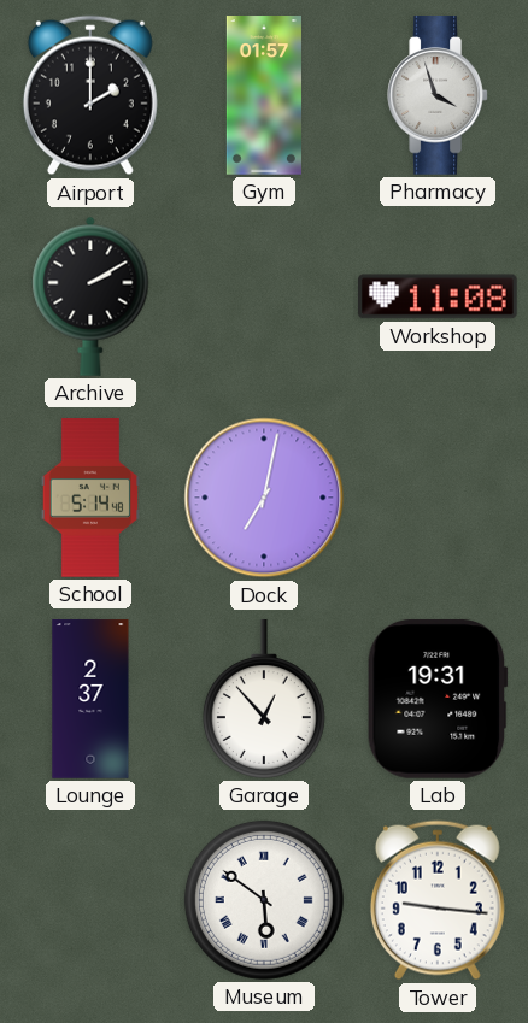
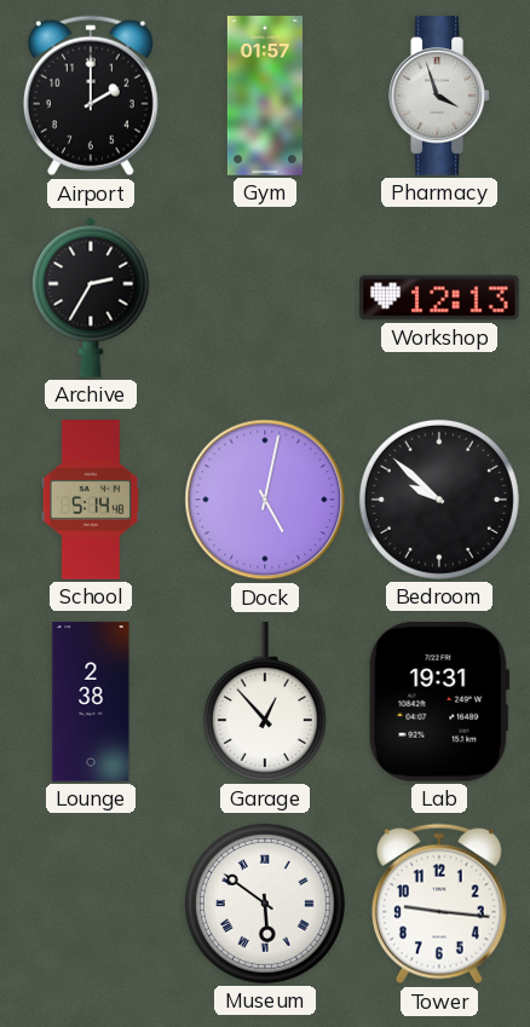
Archive: 2:10 -> 2:35 (91, 298)
Workshop: 11:08 -> 12:13 (440, 298)
Dock: 7:02 -> 5:02 (265, 500)
Bedroom: none -> 9:52 (439, 500)
Lounge: 2:37 -> 2:38 (91, 702)
